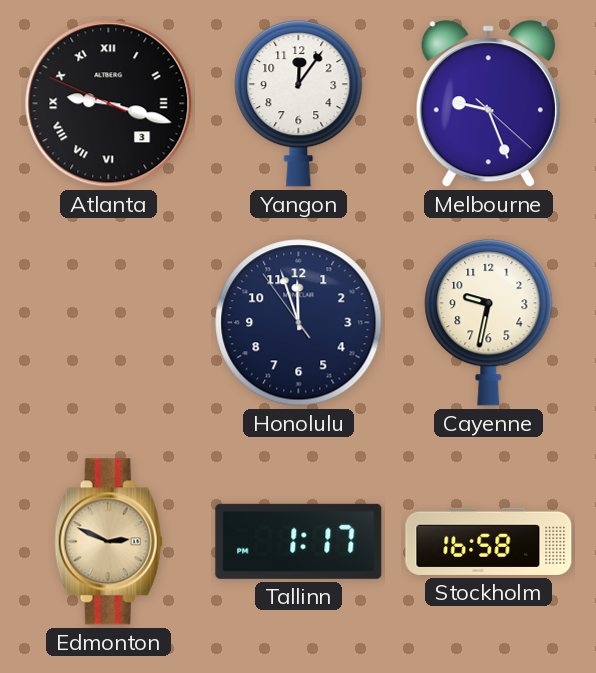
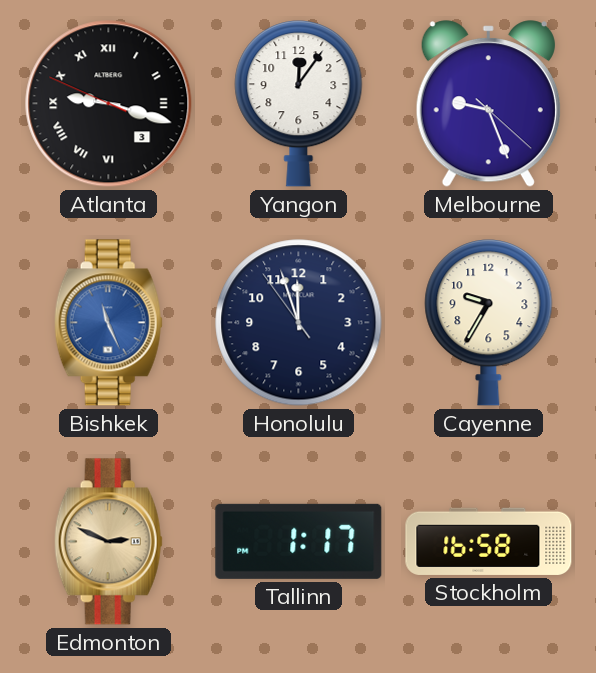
Bishkek: none -> 11:26 (108, 323)
Cayenne: 9:32 -> 9:35 (489, 323)
